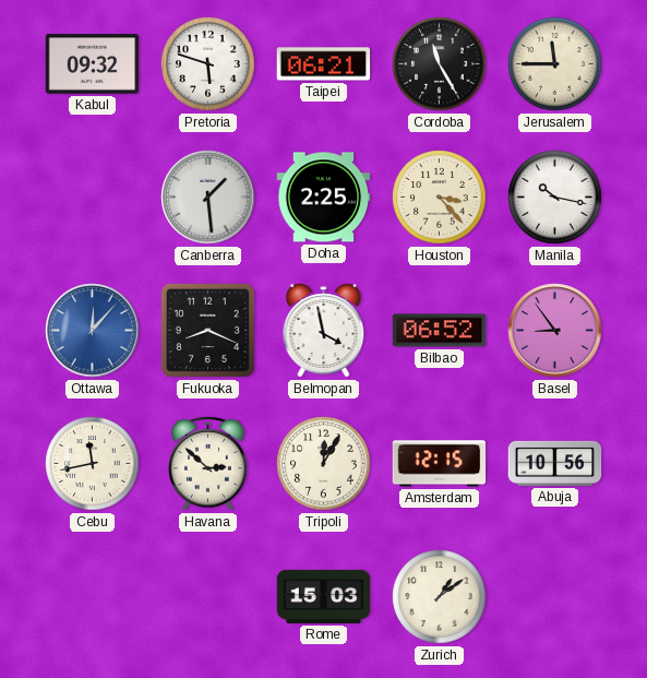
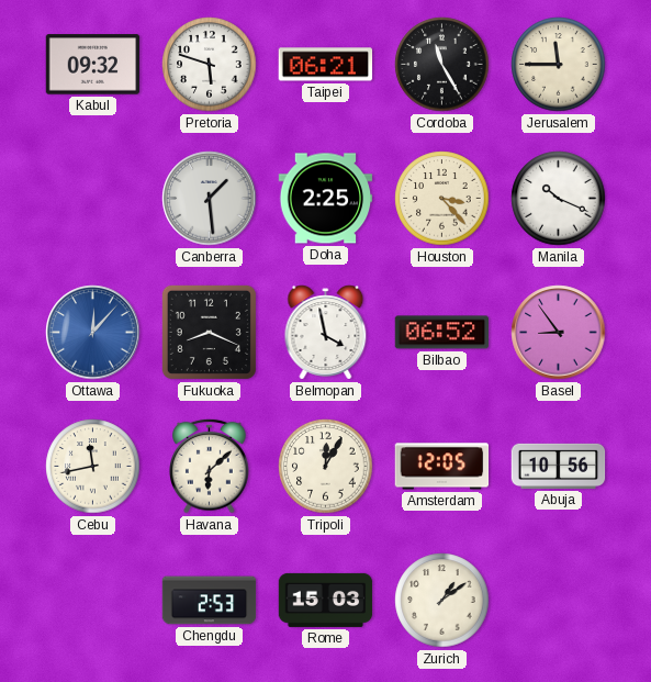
Manila: 10:17 -> 10:19 (559, 199)
Havana: 2:52 -> 6:08 (210, 466)
Amsterdam: 12:15 -> 12:05 (442, 467)
Chengdu: none -> 2:53 (210, 601)
